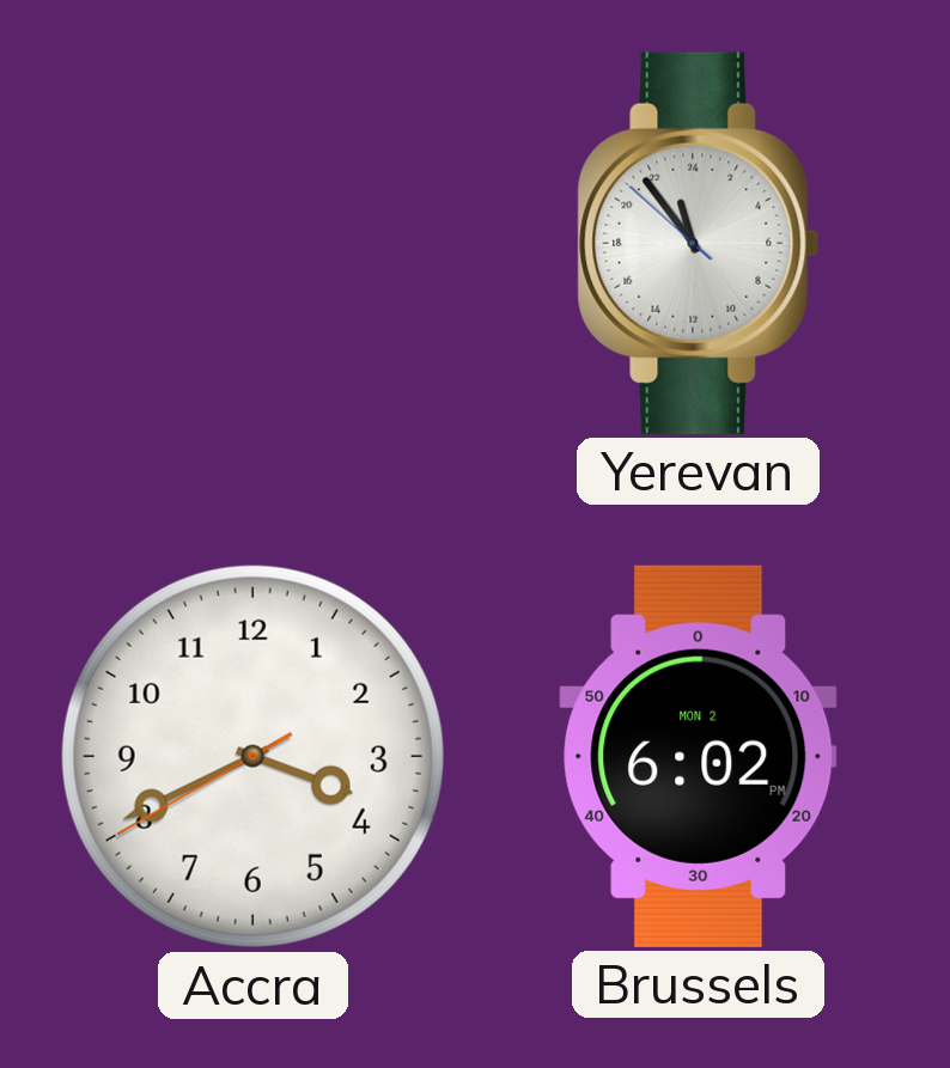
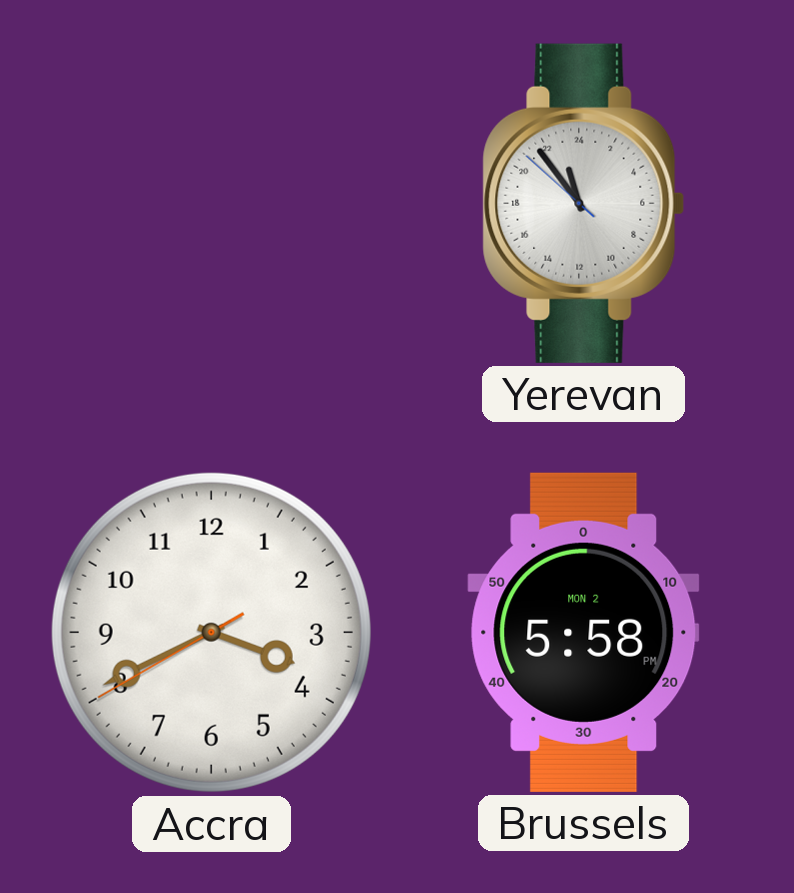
Brussels: 6:02 -> 5:58 (584, 632)
